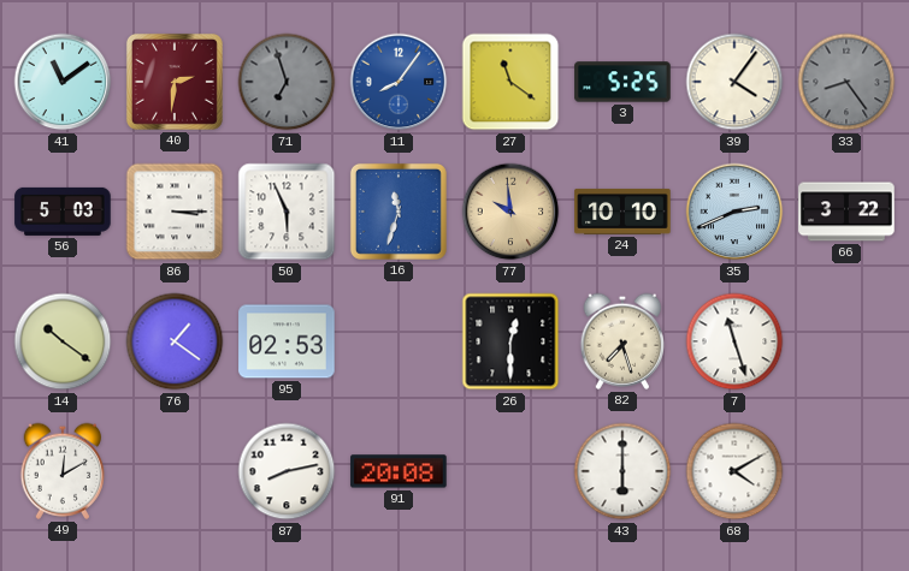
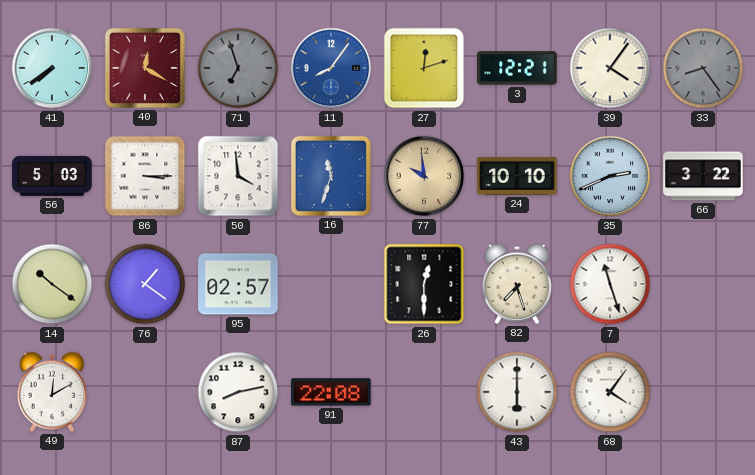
41: 11:09 -> 7:39 (52, 68)
40: 2:31 -> 12:20 (145, 68)
27: 11:21 -> 12:12 (424, 68)
3: 5:25 -> 12:21 (517, 68)
50: 5:56 -> 3:59 (238, 176)
95: 02:53 -> 02:57 (238, 284)
91: 20:08 -> 22:08 (331, 392)
68: 4:10 -> 4:06 (610, 392)
